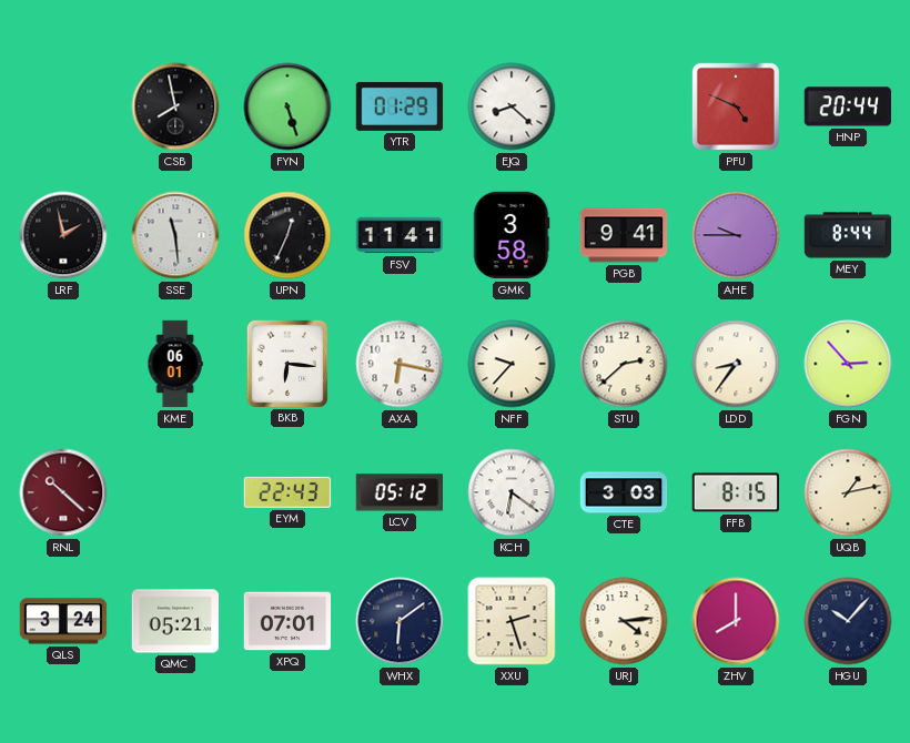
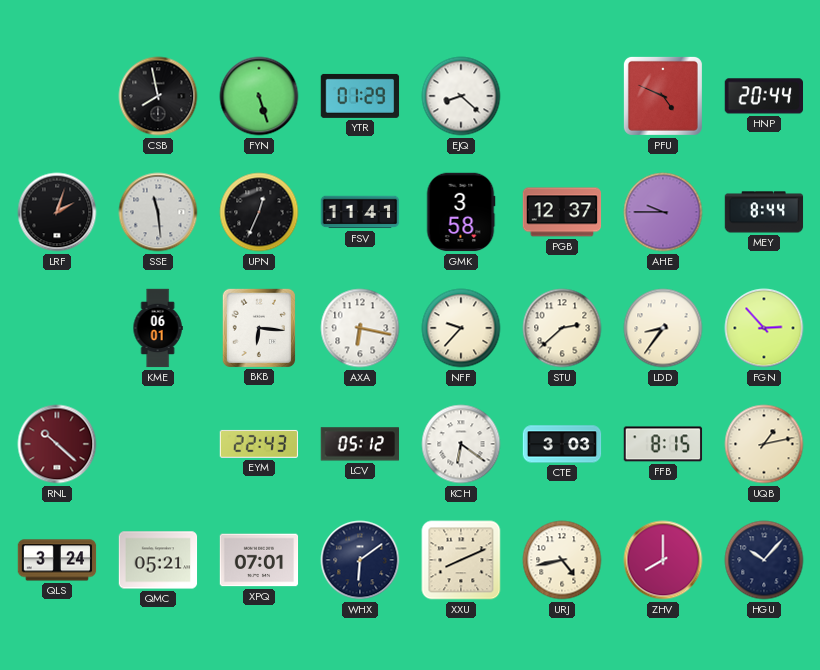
LRF: 1:58 -> 2:03 (57, 212)
PGB: 9:41 -> 12:37 (562, 212)
XXU: 2:27 -> 8:11 (461, 560)
URJ: 4:14 -> 4:43 (562, 560)
